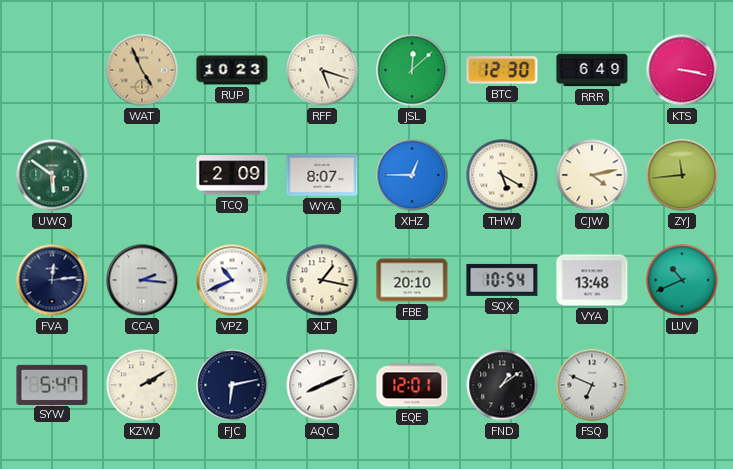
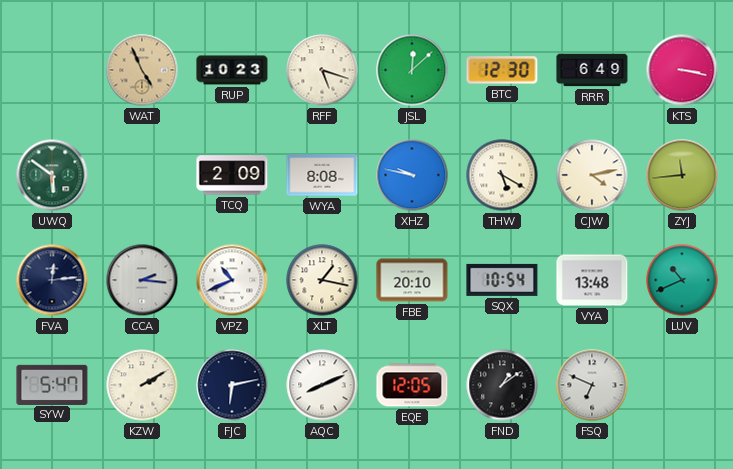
WYA: 8:07 -> 8:08 (322, 175)
XHZ: 12:45 -> 9:47 (412, 175)
EQE: 12:01 -> 12:05 (412, 385)
